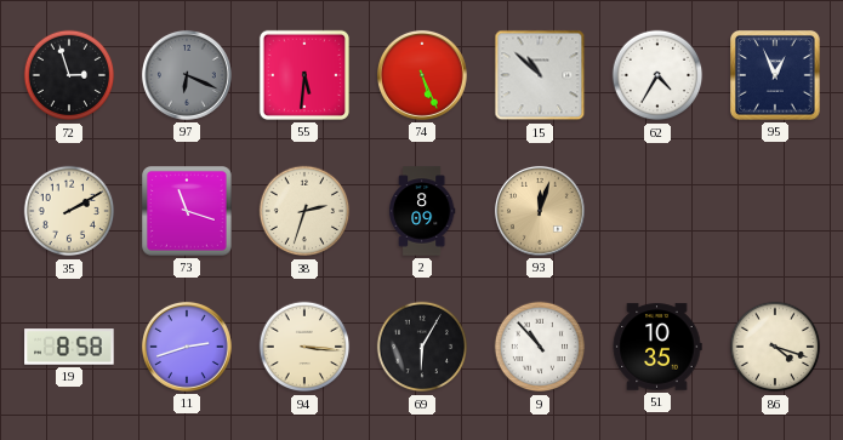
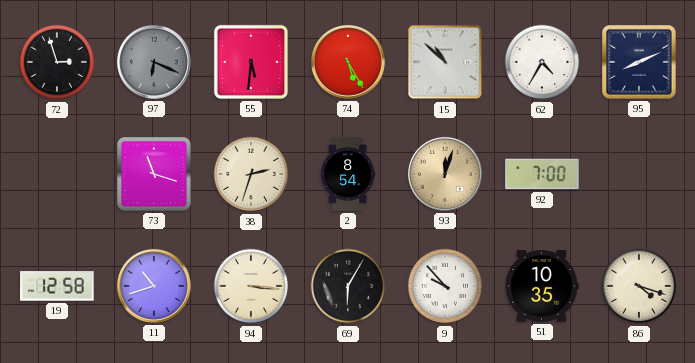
74: 5:26 -> 5:25 (348, 62)
95: 12:56 -> 8:11 (640, 63)
35: 2:10 -> none (69, 211)
2: 8:09 -> 8:54 (348, 174)
92: none -> 7:00 (542, 174)
19: 8:58 -> 12:58 (57, 286)
11: 2:42 -> 10:42 (154, 286)
9: 10:53 -> 9:53 (445, 286)
